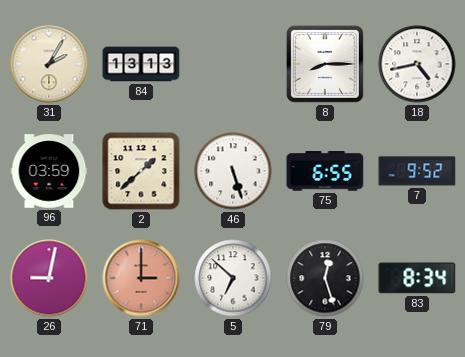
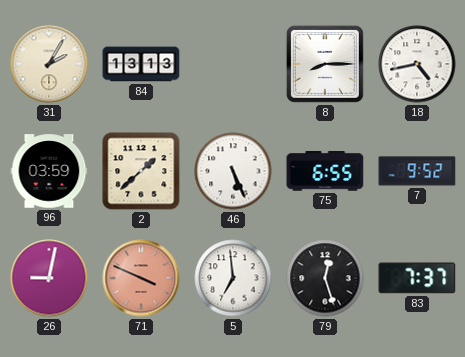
46: 5:27 -> 5:26 (233, 171)
71: 3:00 -> 3:49 (141, 278)
5: 6:52 -> 6:59 (233, 278)
83: 8:34 -> 7:37 (417, 278)
